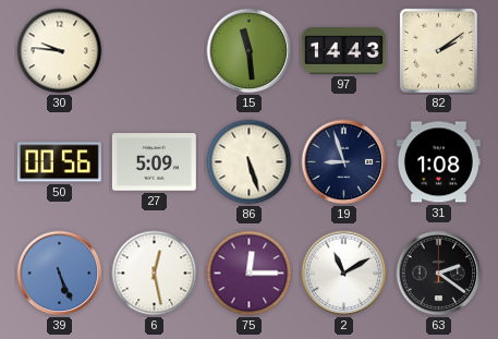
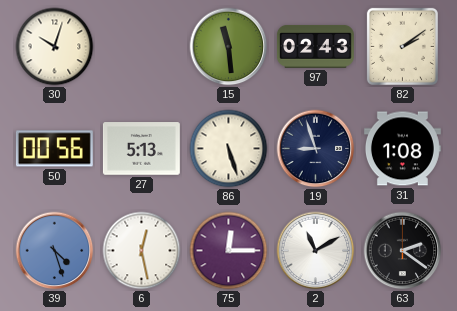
30: 9:46 -> 10:03 (55, 47)
97: 14:43 -> 02:43 (315, 47)
27: 5:09 -> 5:13 (141, 149)
39: 5:26 -> 4:27 (55, 251)
